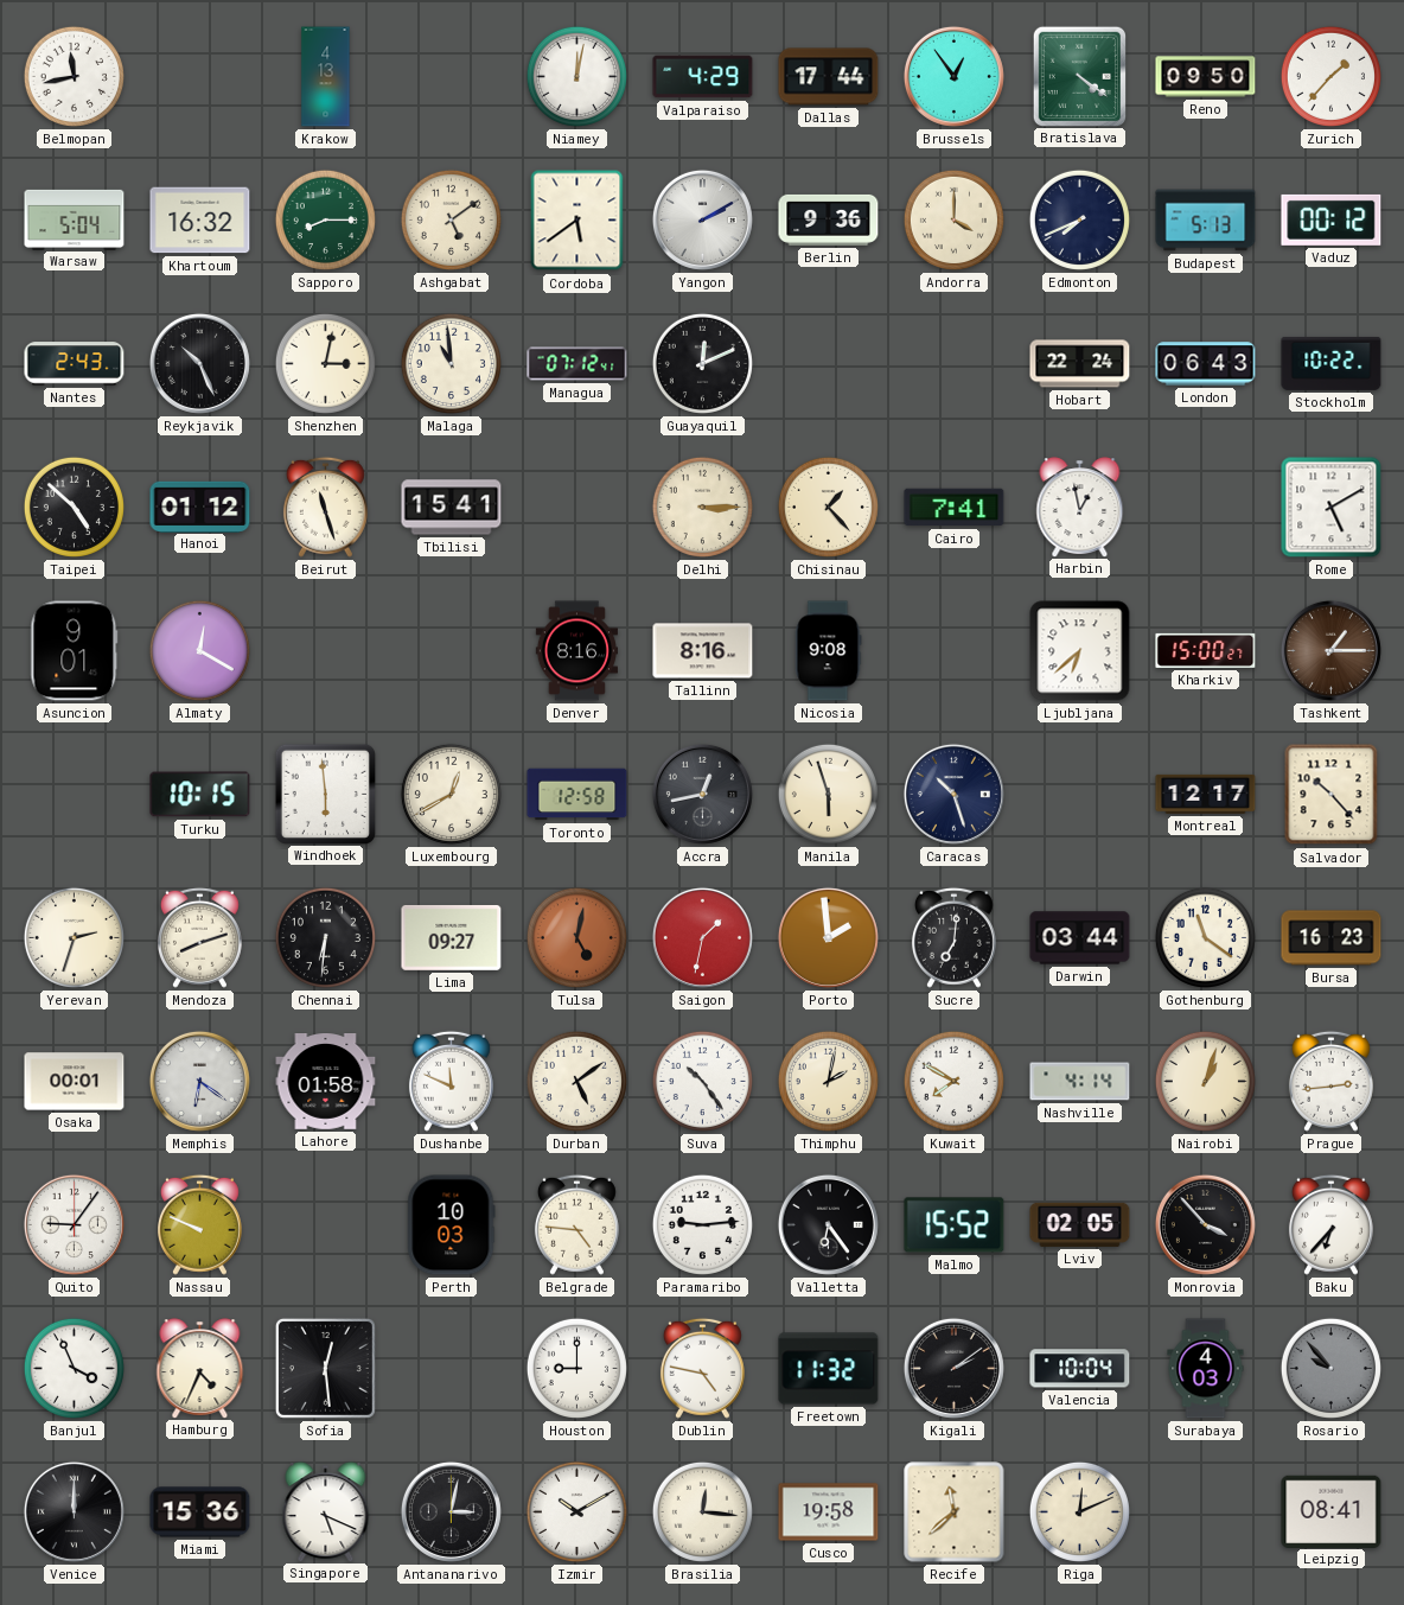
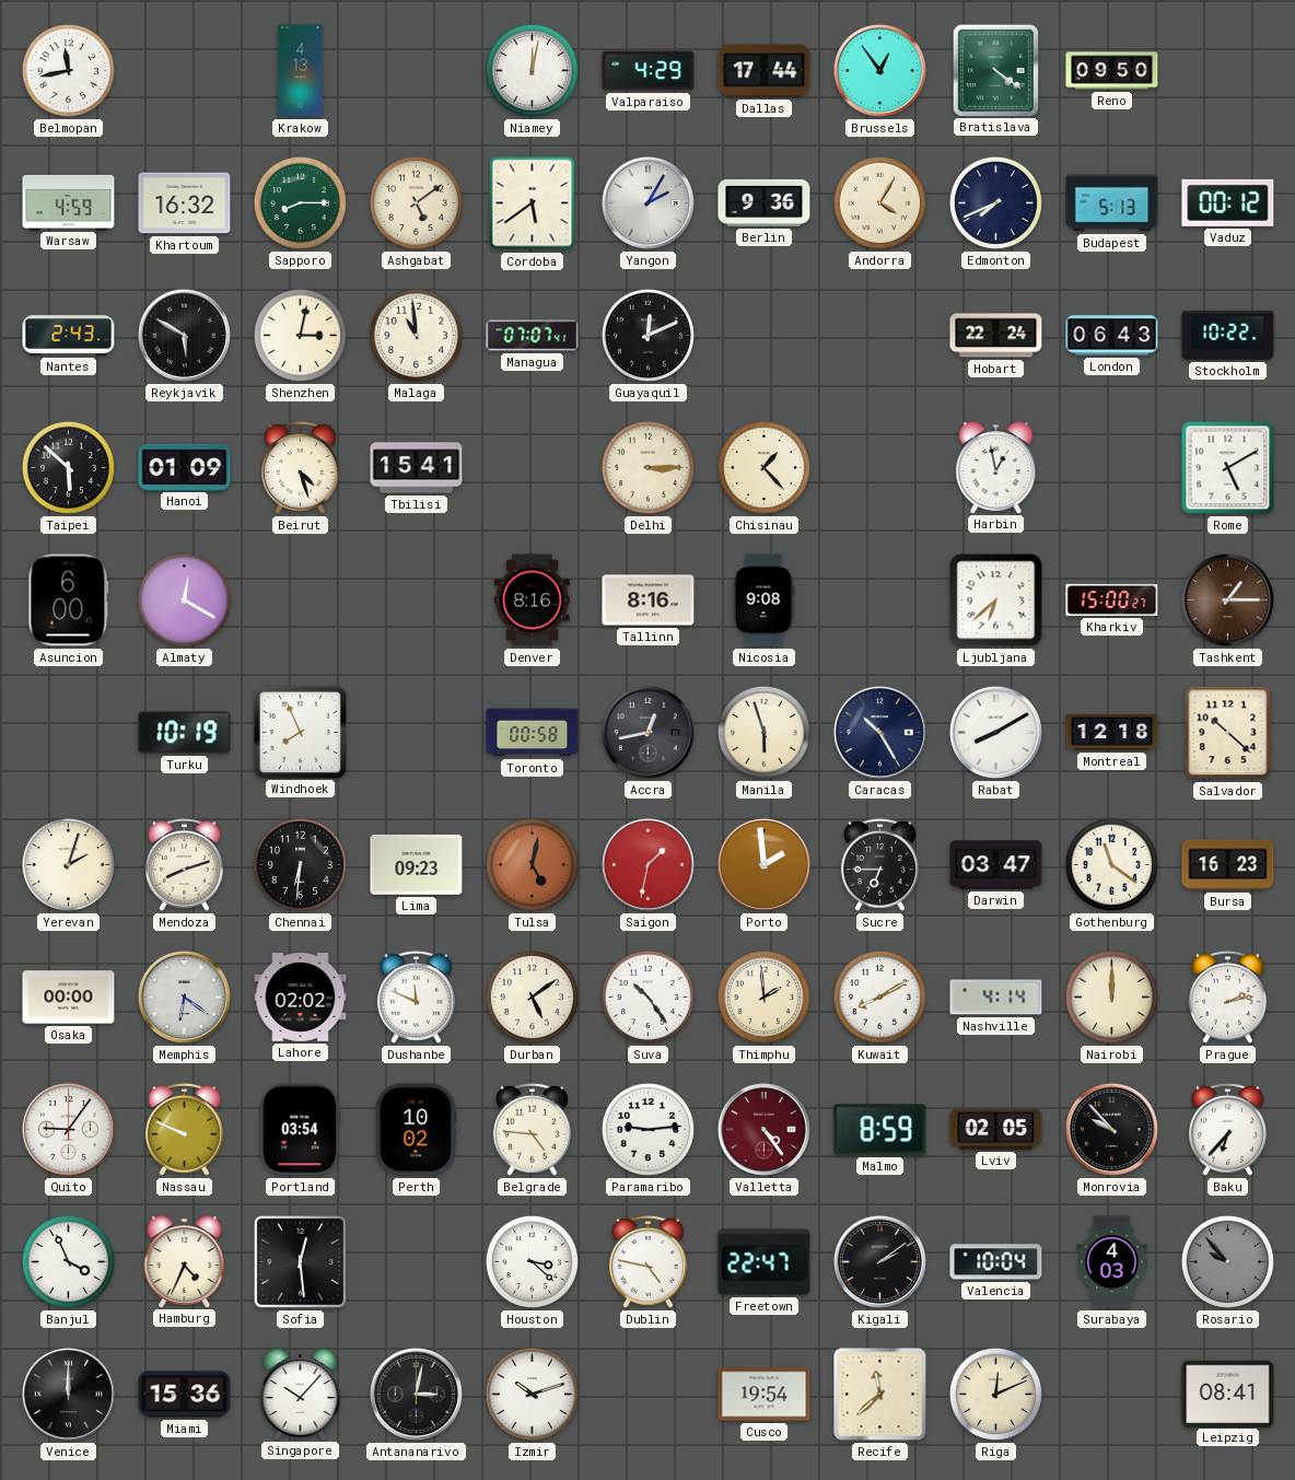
Zurich: 1:37 -> none (1330, 76)
Warsaw: 5:04 -> 4:59 (69, 202)
Yangon: 2:10 -> 2:05 (647, 202)
Andorra: 4:00 -> 4:05 (879, 202)
Reykjavik: 10:26 -> 5:50 (184, 335)
Managua: 07:12 -> 07:07 (533, 336)
Taipei: 4:52 -> 5:52 (68, 467)
Hanoi: 01:12 -> 01:09 (185, 467)
Beirut: 11:27 -> 4:27 (300, 467)
Cairo: 7:41 -> none (955, 508)
Asuncion: 9:01 -> 6:00 (69, 601)
Turku: 10:15 -> 10:19 (185, 733)
Windhoek: 5:59 -> 7:56 (300, 732)
Luxembourg: 12:40 -> none (451, 794)
Toronto: 12:58 -> 00:58 (533, 733)
Caracas: 10:27 -> 10:25 (879, 732)
Rabat: none -> 8:10 (995, 732)
Montreal: 12:17 -> 12:18 (1112, 732)
Salvador: 10:23 -> 10:22 (1228, 733)
Yerevan: 2:33 -> 2:03 (68, 864)
Lima: 09:27 -> 09:23 (417, 864)
Sucre: 7:01 -> 6:45 (879, 864)
Darwin: 03:44 -> 03:47 (996, 865)
Osaka: 00:01 -> 00:00 (69, 998)
Lahore: 01:58 -> 02:02 (301, 998)
Thimphu: 2:02 -> 1:59 (763, 997)
Kuwait: 7:50 -> 8:10 (879, 997)
Nairobi: 1:03 -> 12:00 (1111, 997)
Prague: 2:44 -> 2:13 (1227, 997)
Portland: none -> 03:54 (301, 1130)
Perth: 10:03 -> 10:02 (417, 1130)
Valletta: 6:24 -> 4:24 (763, 1129)
Valletta dial: black -> burgundy (763, 1129)
Malmo: 15:52 -> 8:59 (880, 1130)
Monrovia: 3:53 -> 9:53 (1111, 1129)
Houston: 9:00 -> 3:22 (532, 1261)
Freetown: 11:32 -> 22:47 (765, 1262)
Singapore: 5:19 -> 10:07 (301, 1394)
Izmir: 10:10 -> 10:12 (532, 1394)
Brasilia: 12:16 -> none (702, 1511)
Cusco: 19:58 -> 19:54 (765, 1395)
